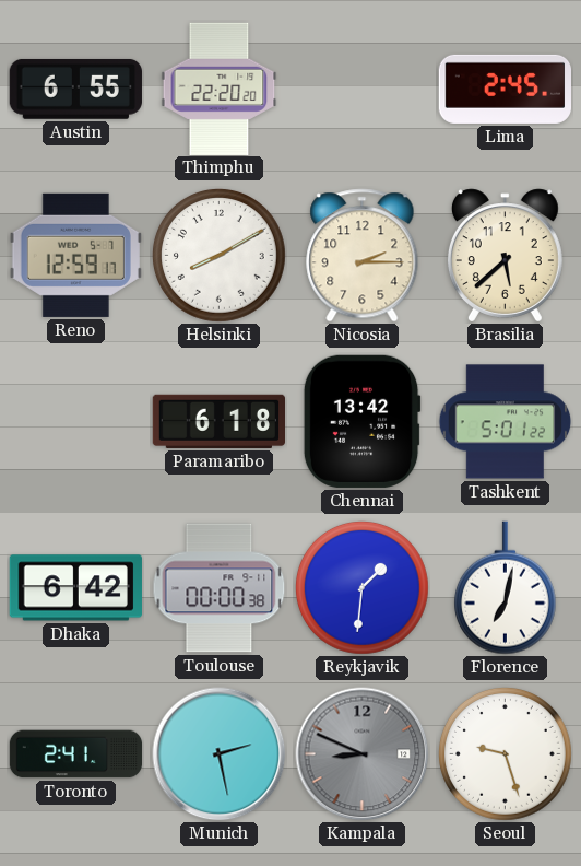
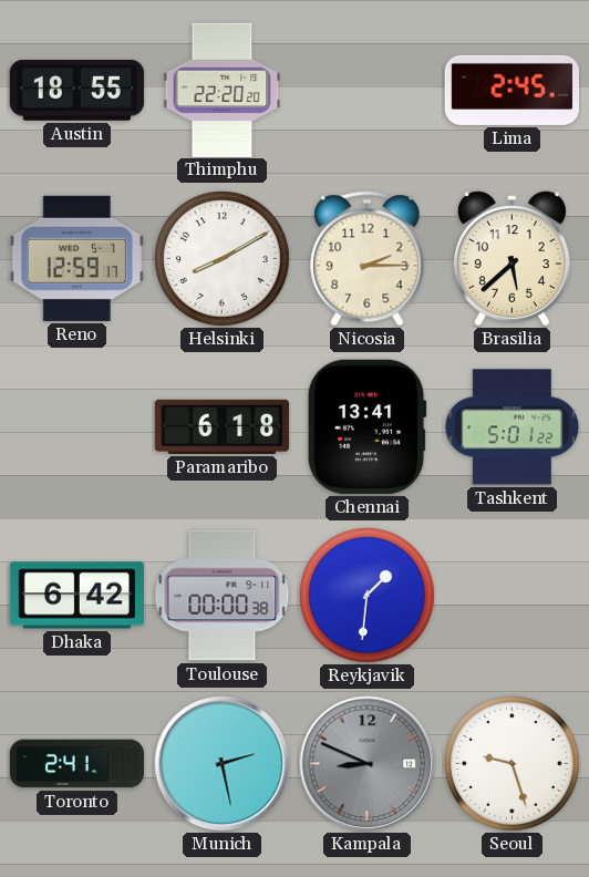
Austin: 6:55 -> 18:55 (76, 90)
Chennai: 13:42 -> 13:41 (366, 426)
Florence: 7:02 -> none (505, 588)
